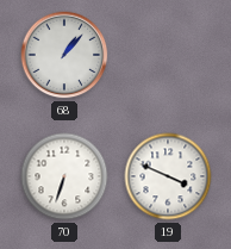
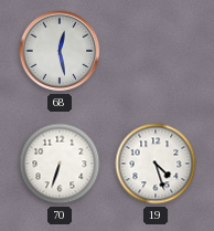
68: 1:07 -> 12:28 (60, 51)
19: 3:49 -> 4:27 (156, 164)
